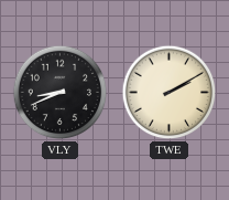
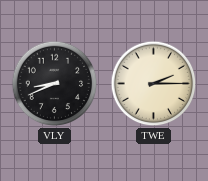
TWE: 2:10 -> 2:15 (154, 84)
